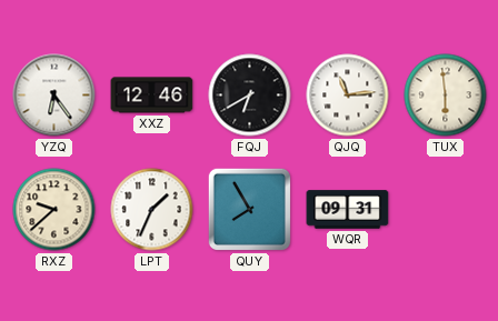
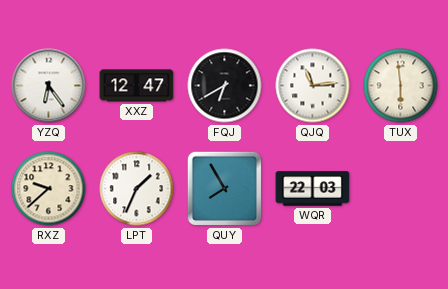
XXZ: 12:46 -> 12:47 (137, 86)
WQR: 09:31 -> 22:03 (313, 189)
